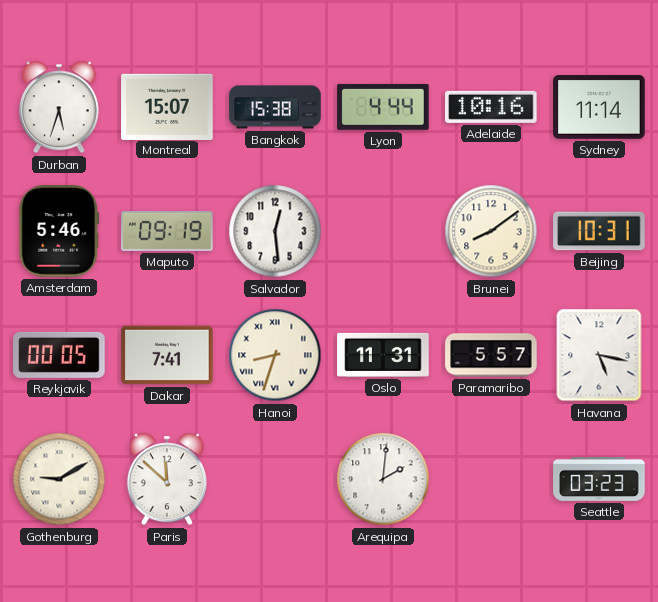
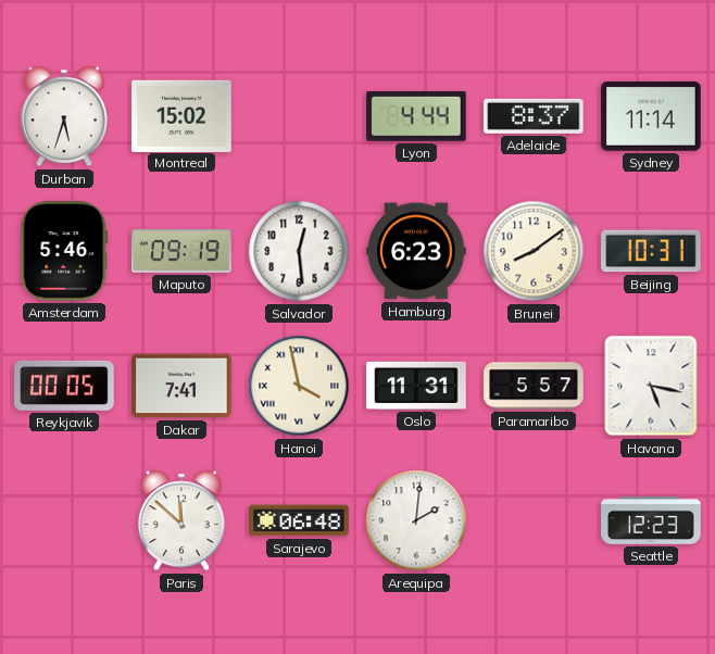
Montreal: 15:07 -> 15:02 (181, 115)
Bangkok: 15:38 -> none (275, 107)
Adelaide: 10:16 -> 8:37 (534, 116)
Hamburg: none -> 6:23 (416, 251)
Hanoi: 8:33 -> 3:58 (299, 386)
Gothenburg: 9:10 -> none (59, 479)
Sarajevo: none -> 06:48 (299, 520)
Seattle: 03:23 -> 12:23 (651, 520)
